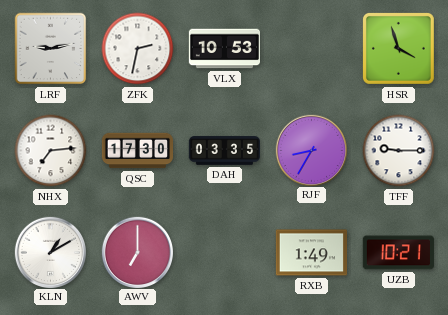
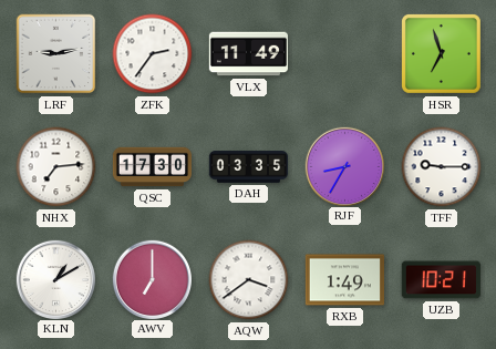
ZFK: 2:32 -> 2:36 (153, 54)
VLX: 10:53 -> 11:49 (248, 54)
HSR: 3:57 -> 6:57 (441, 53)
AQW: none -> 3:39 (249, 280)
